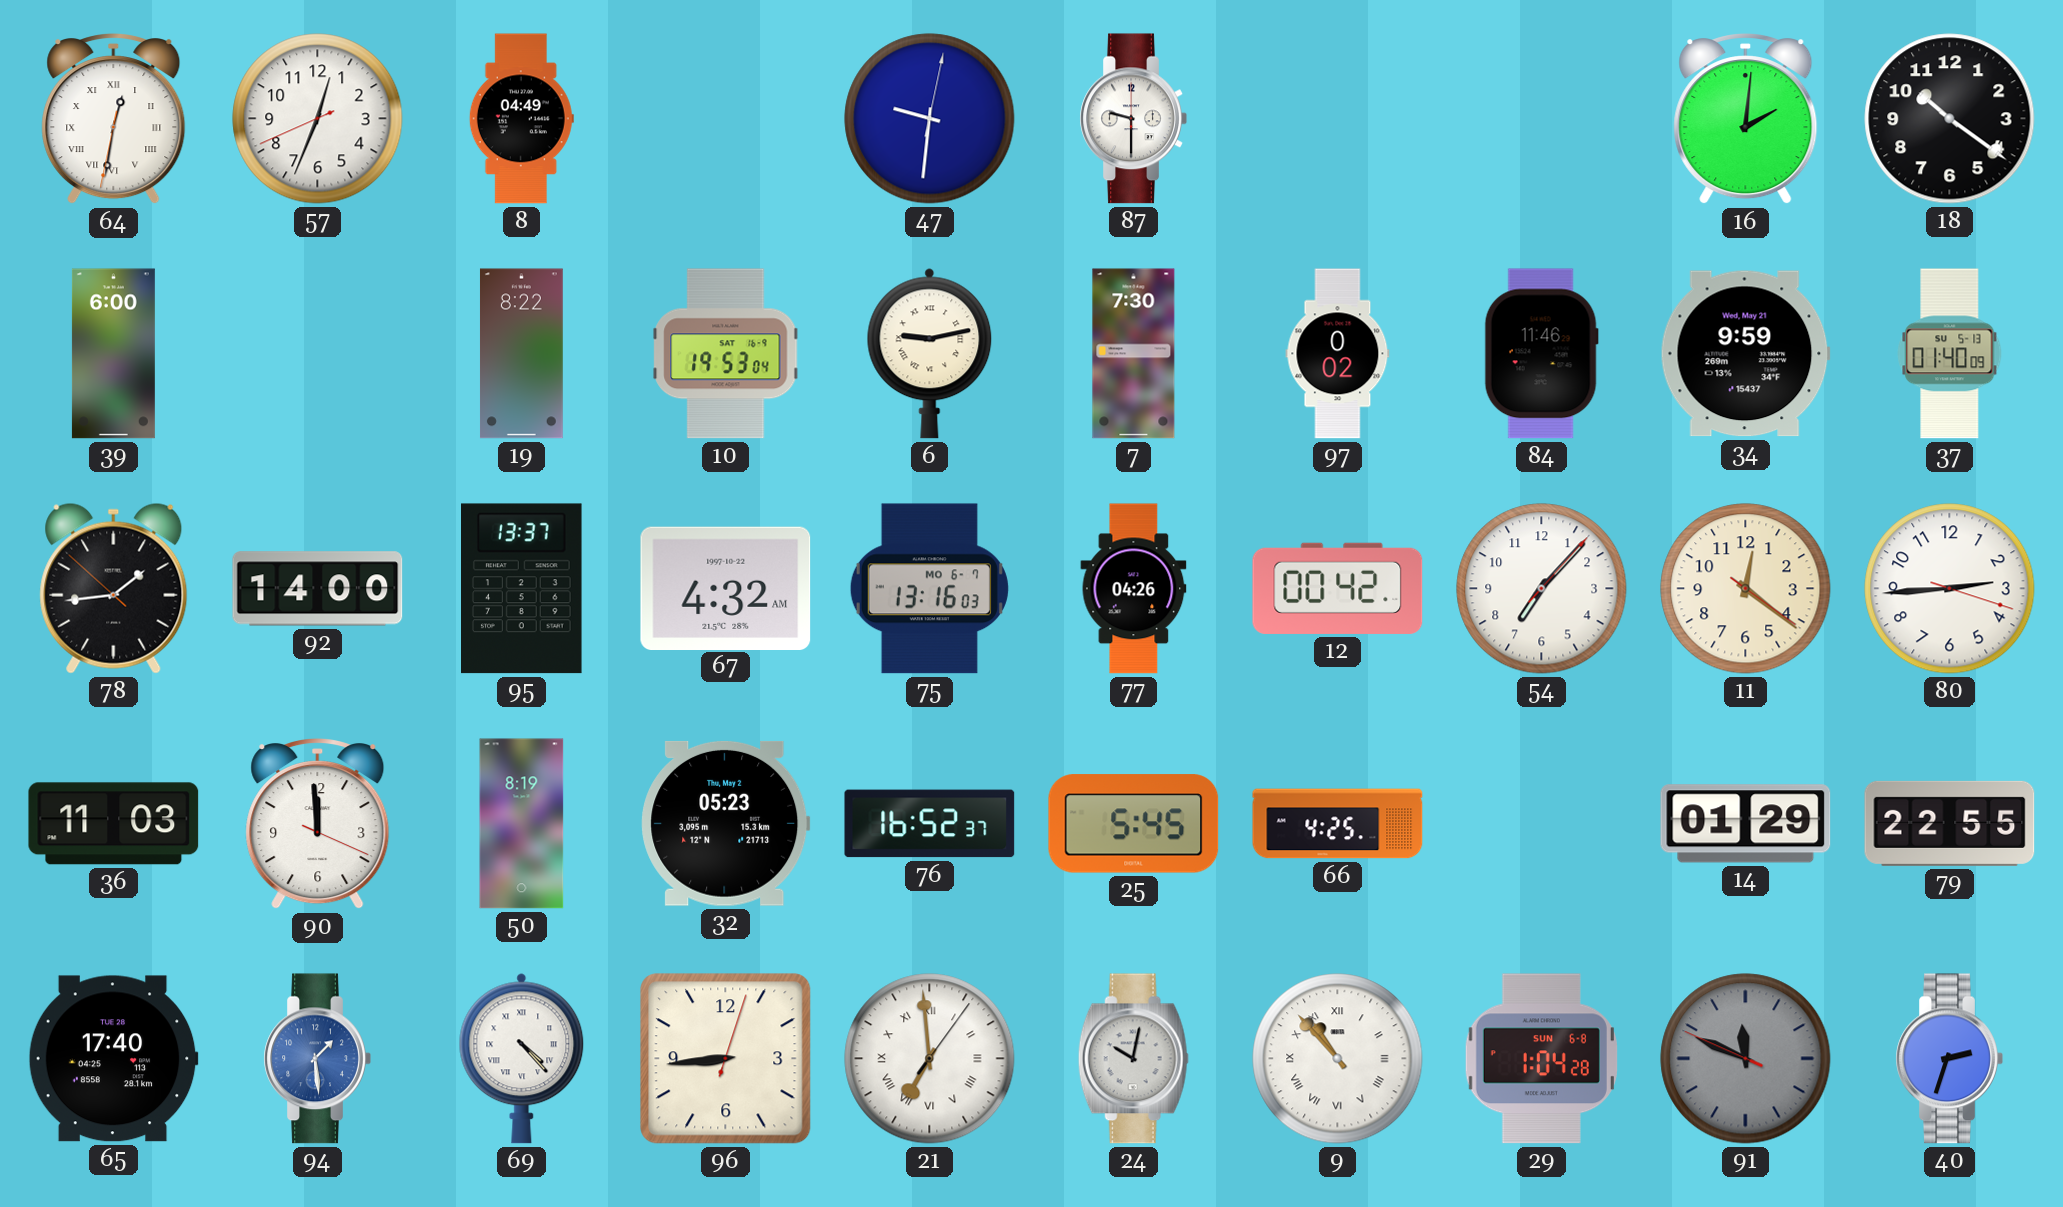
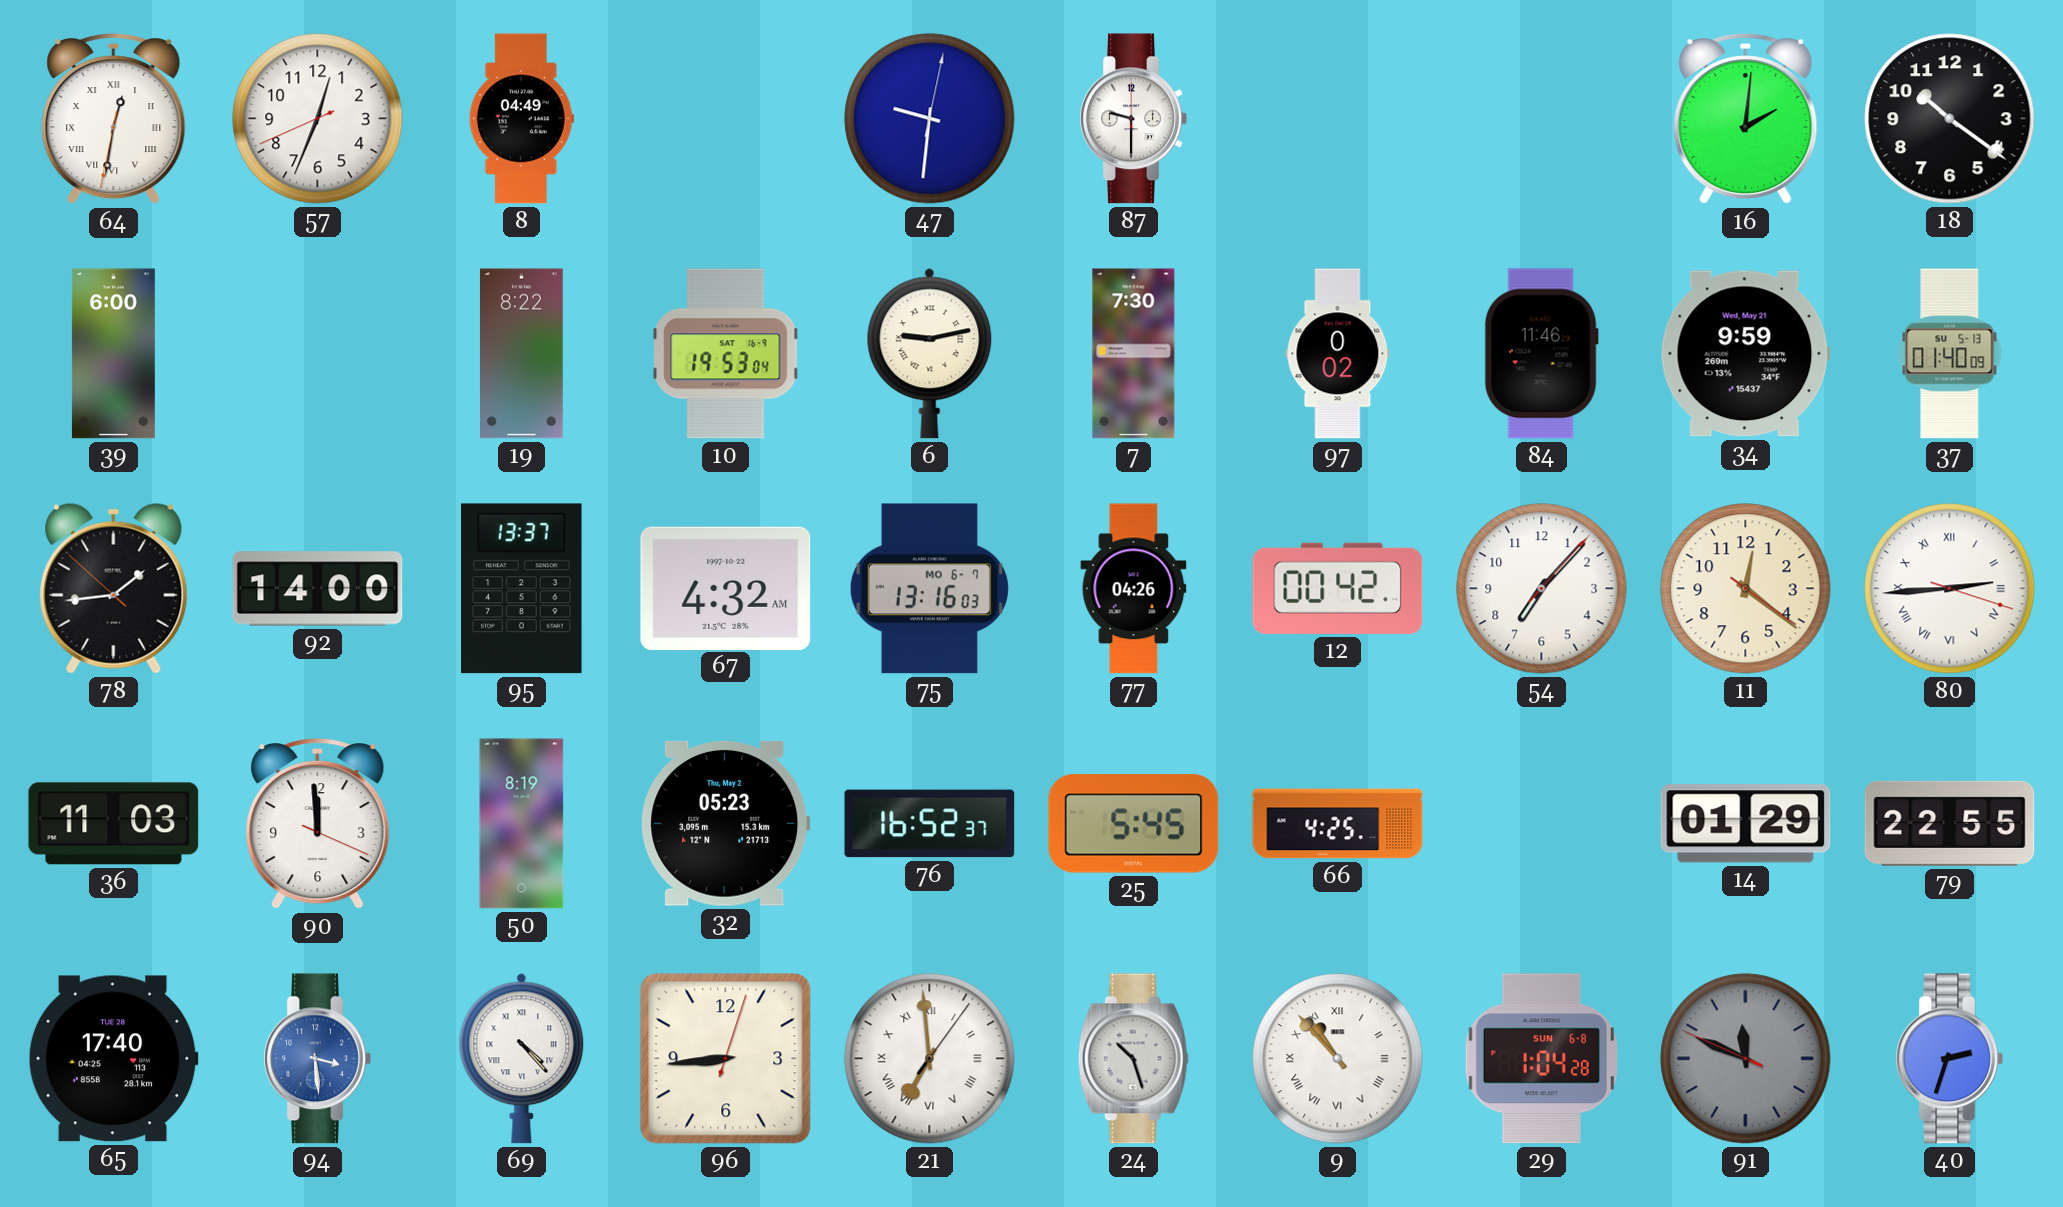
80 numerals: Arabic -> Roman (1950, 589)
94: 1:29 -> 3:29 (317, 1059)
24: 10:02 -> 10:27 (1133, 1059)
